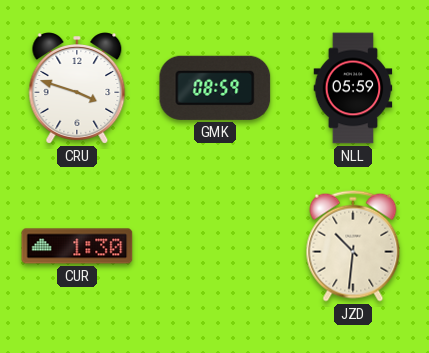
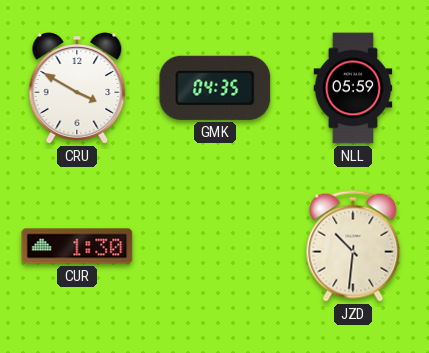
CRU: 3:48 -> 3:50 (77, 88)
GMK: 08:59 -> 04:35 (215, 88)
